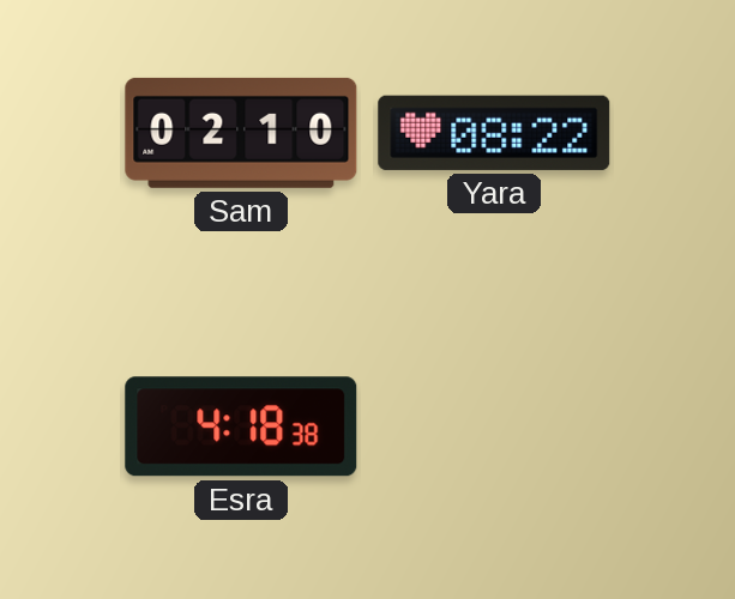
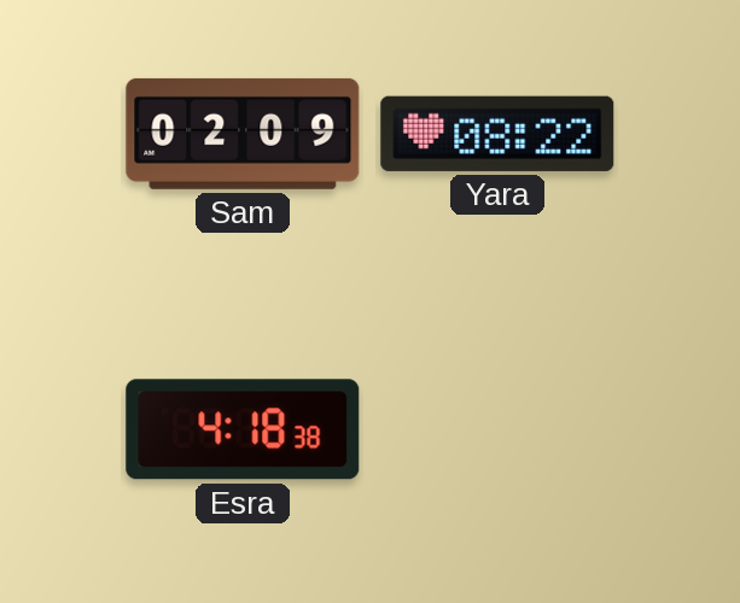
Sam: 02:10 -> 02:09 (243, 134)
